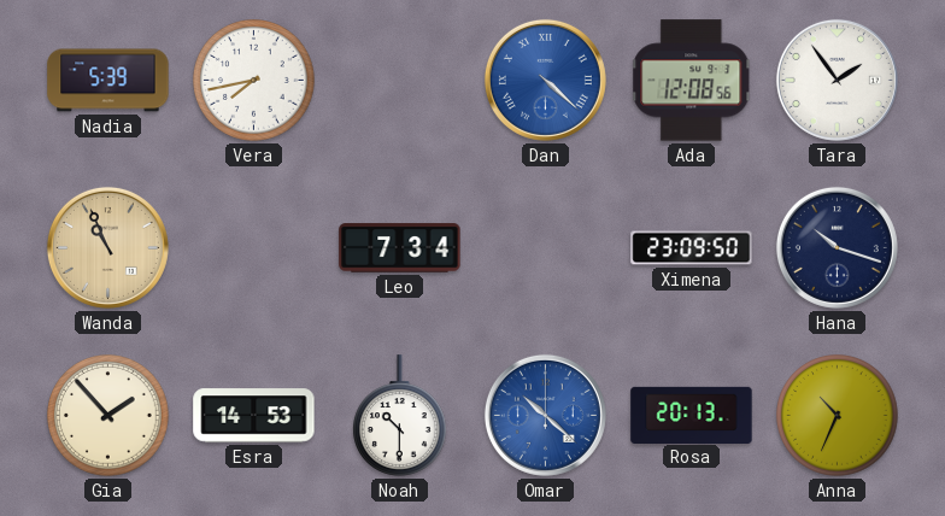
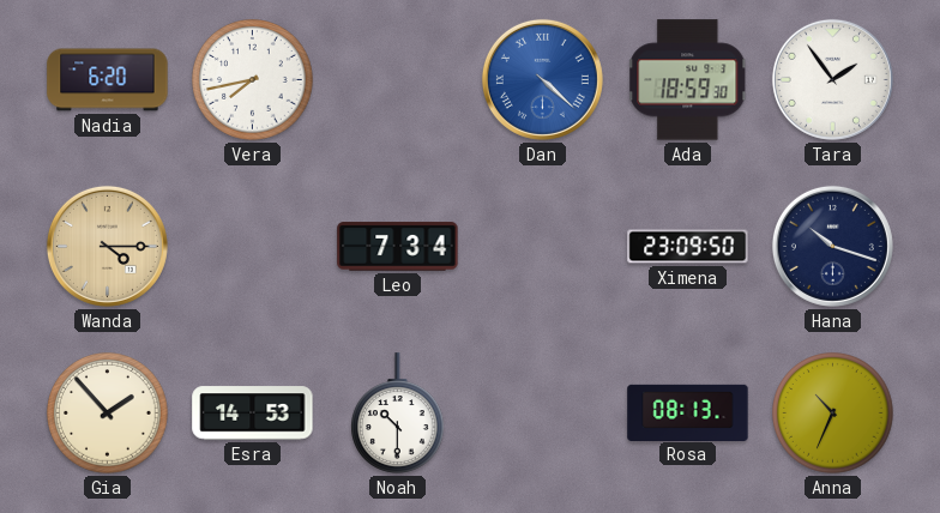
Nadia: 5:39 -> 6:20 (108, 80)
Ada: 12:08 -> 18:59 (688, 80)
Wanda: 10:56 -> 4:15 (107, 246)
Omar: 10:22 -> none (545, 415)
Rosa: 20:13 -> 08:13 (688, 412)
